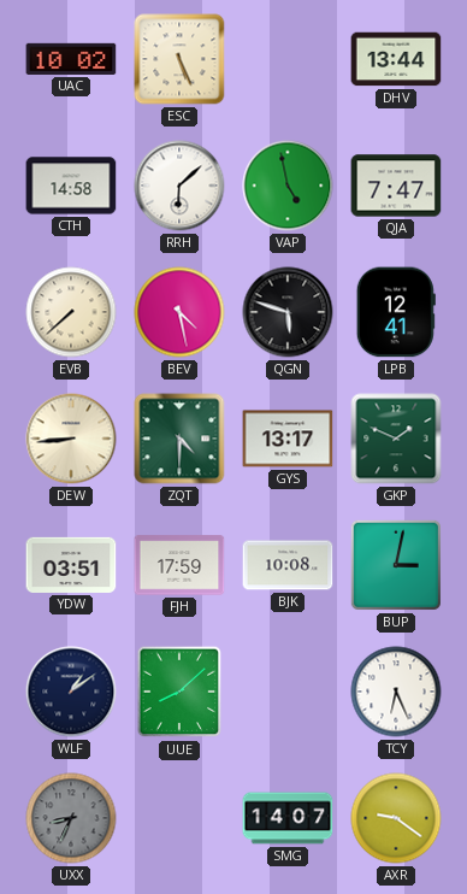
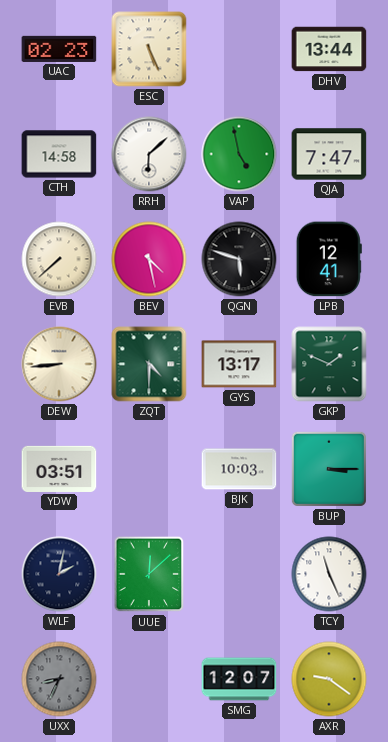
UAC: 10:02 -> 02:23 (59, 49)
FJH: 17:59 -> none (179, 565)
BJK: 10:08 -> 10:03 (239, 469)
BUP: 3:02 -> 3:15 (329, 469)
WLF: 1:09 -> 2:02 (59, 574)
UUE: 8:08 -> 12:08 (149, 574)
TCY: 6:26 -> 11:26 (329, 574)
SMG: 14:07 -> 12:07 (239, 679)
